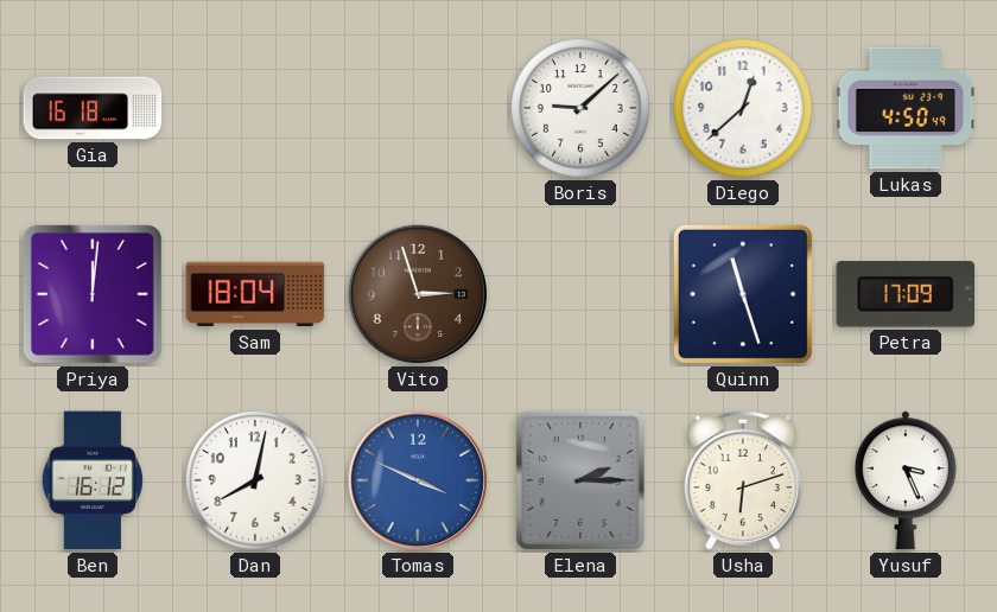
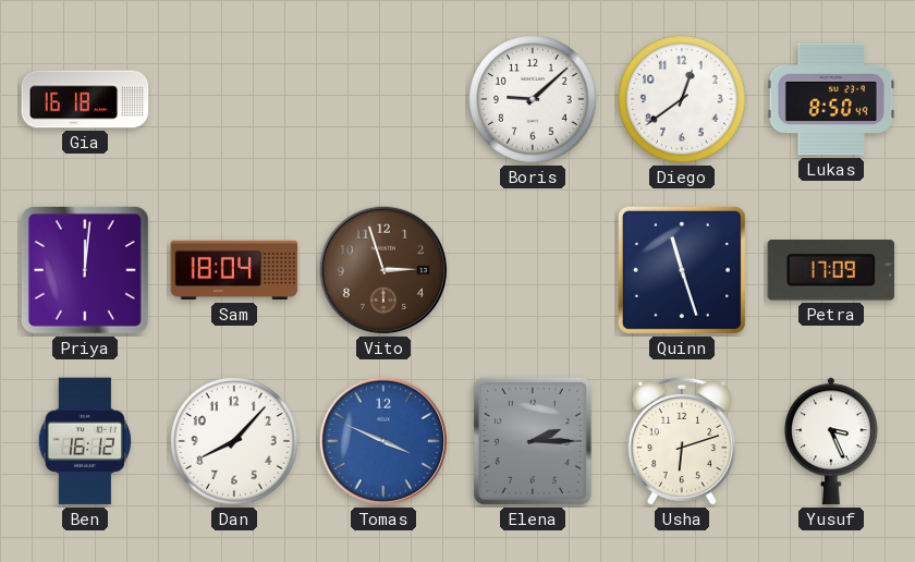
Diego: 12:38 -> 12:39 (682, 99)
Lukas: 4:50 -> 8:50 (831, 99)
Dan: 8:02 -> 8:07 (234, 441)
